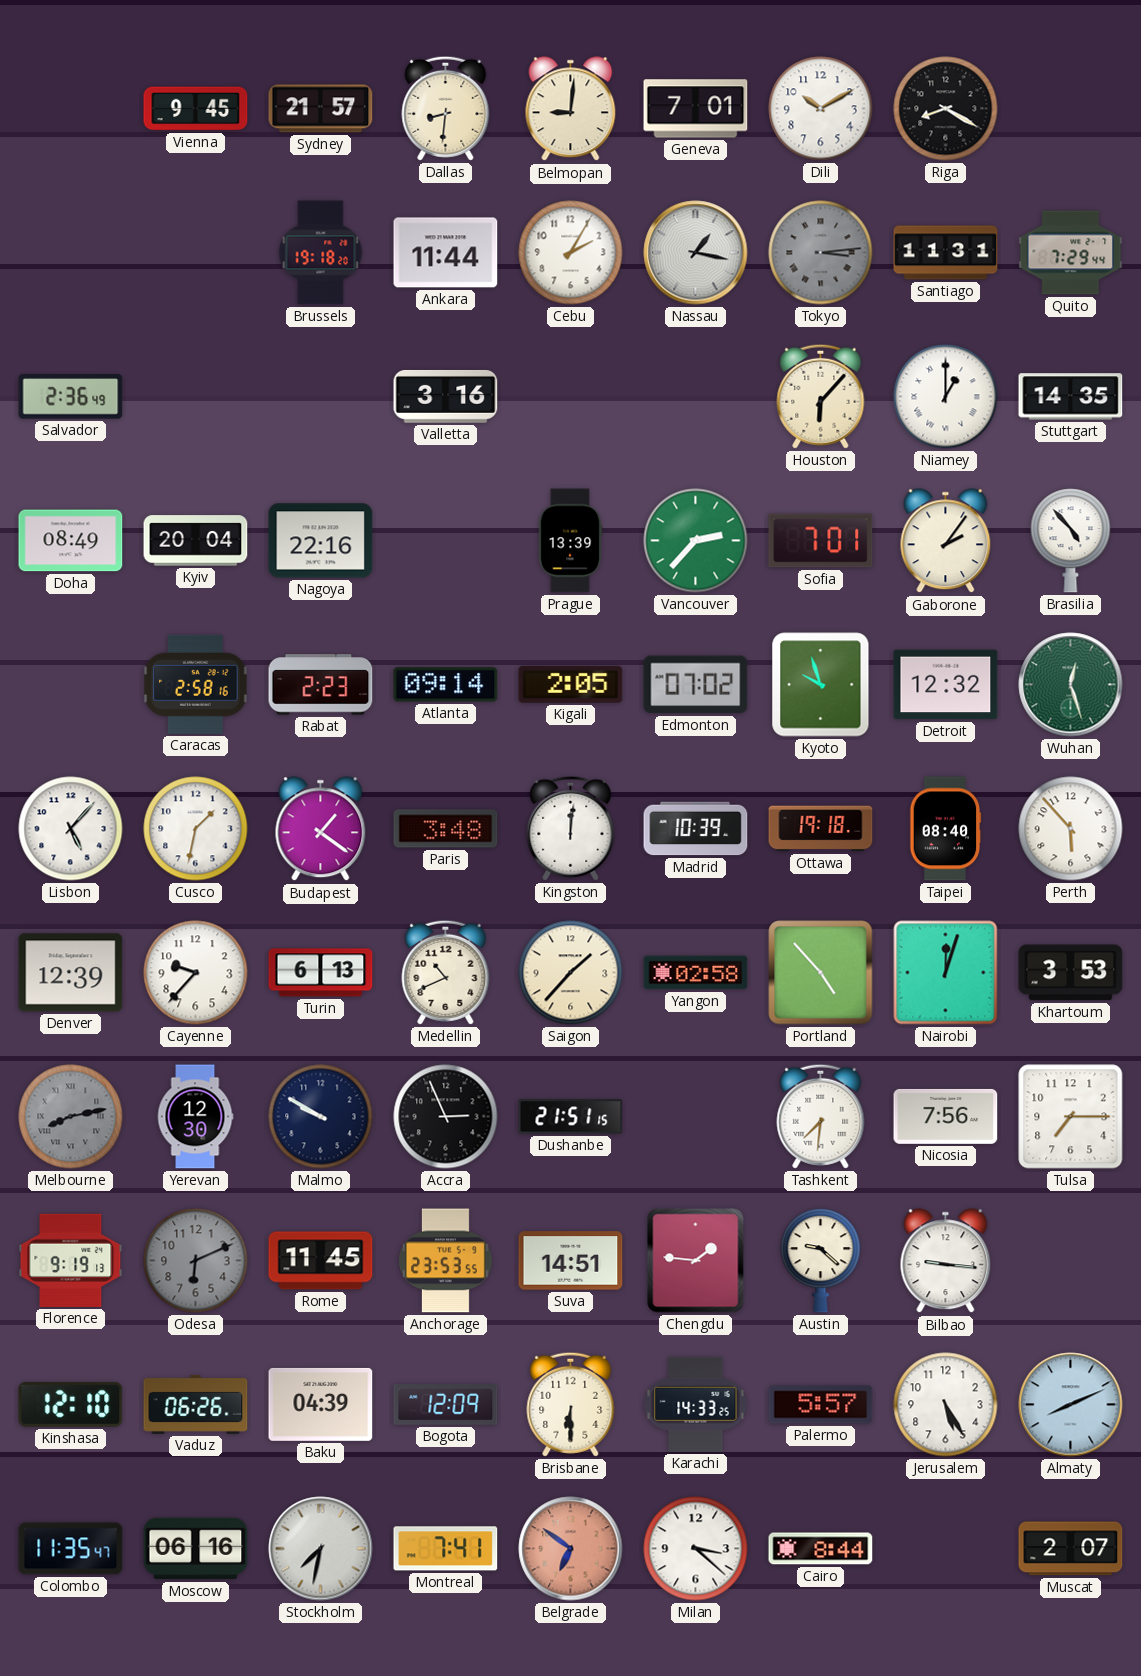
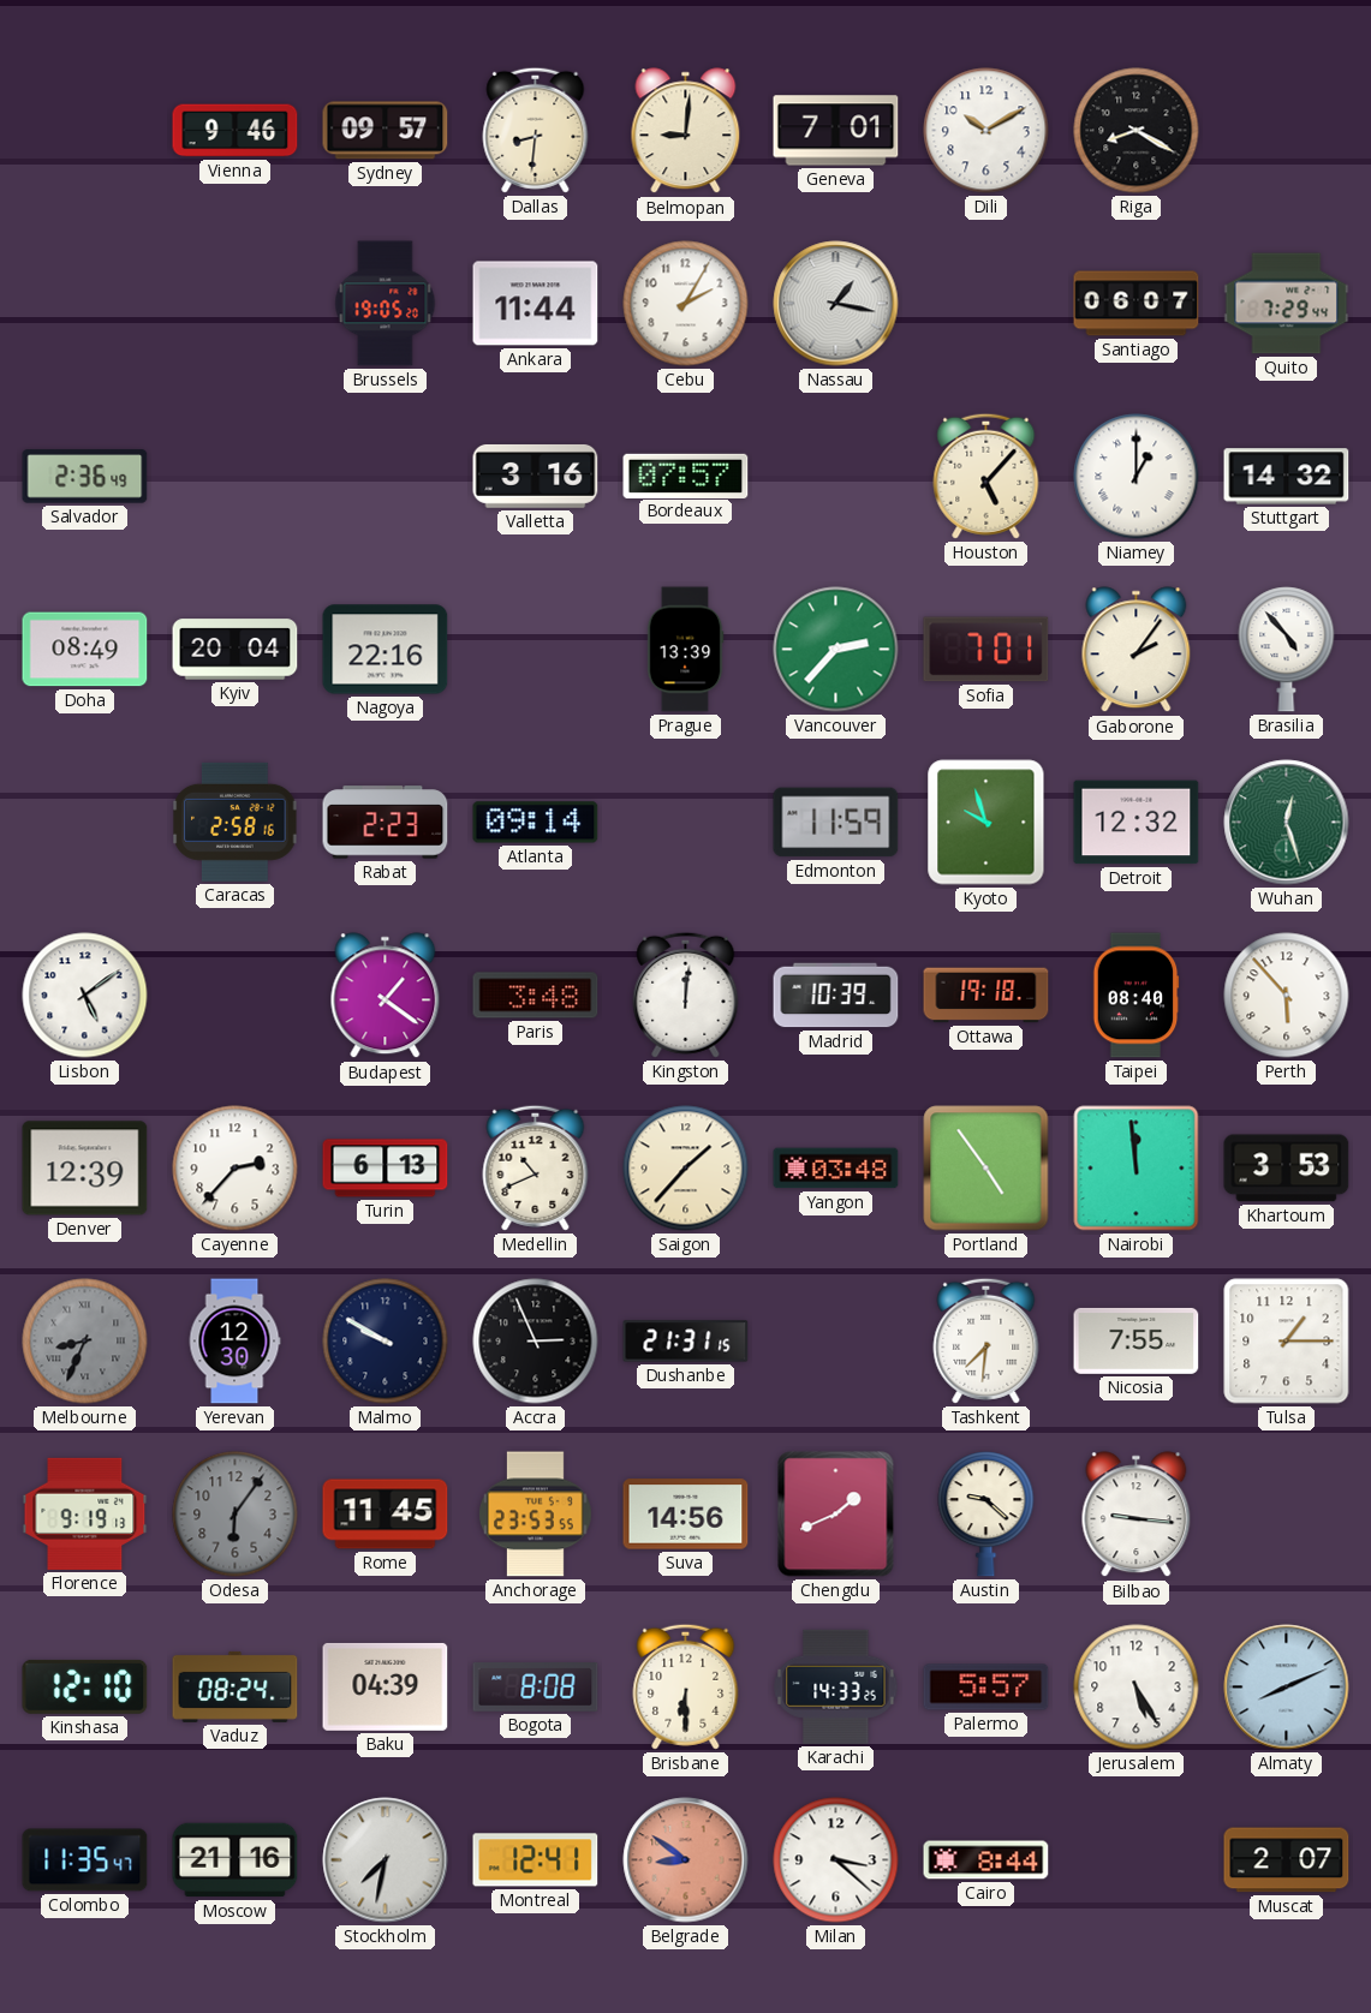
Vienna: 9:45 -> 9:46 (236, 131)
Sydney: 21:57 -> 09:57 (386, 131)
Brussels: 19:18 -> 19:05 (386, 304)
Tokyo: 3:14 -> none (821, 253)
Santiago: 11:31 -> 06:07 (1137, 304)
Bordeaux: none -> 07:57 (686, 476)
Houston: 6:07 -> 5:07 (986, 476)
Stuttgart: 14:35 -> 14:32 (1287, 477)
Kigali: 2:05 -> none (571, 684)
Edmonton: 07:02 -> 11:59 (836, 823)
Lisbon: 5:07 -> 5:09 (85, 996)
Cusco: 1:32 -> none (196, 829)
Cayenne: 9:37 -> 2:37 (236, 1169)
Yangon: 02:58 -> 03:48 (836, 1169)
Portland: 4:53 -> 4:54 (986, 1169)
Nairobi: 12:03 -> 11:59 (1137, 1169)
Melbourne: 8:13 -> 8:34 (85, 1342)
Dushanbe: 21:51 -> 21:31 (686, 1342)
Nicosia: 7:56 -> 7:55 (1137, 1340)
Tulsa: 7:15 -> 1:15 (1287, 1342)
Odesa: 6:11 -> 6:06 (236, 1515)
Suva: 14:51 -> 14:56 (686, 1515)
Chengdu: 1:46 -> 1:41 (836, 1515)
Vaduz: 06:26 -> 08:24 (236, 1686)
Bogota: 12:09 -> 8:08 (536, 1688)
Moscow: 06:16 -> 21:16 (236, 1860)
Montreal: 7:41 -> 12:41 (536, 1860)
Belgrade: 6:51 -> 8:51 (686, 1860)
